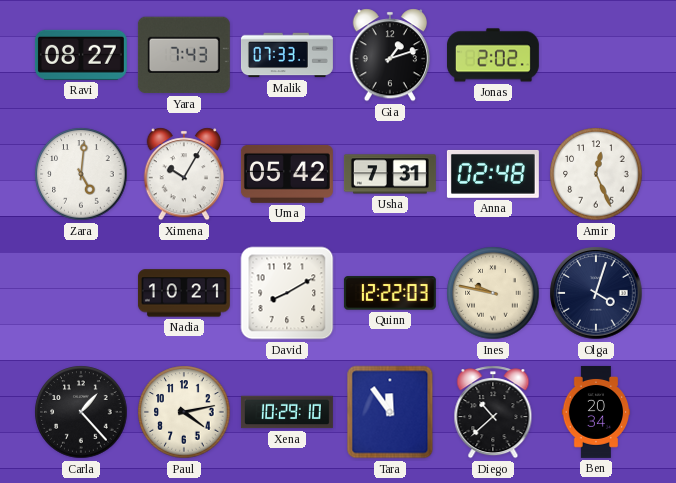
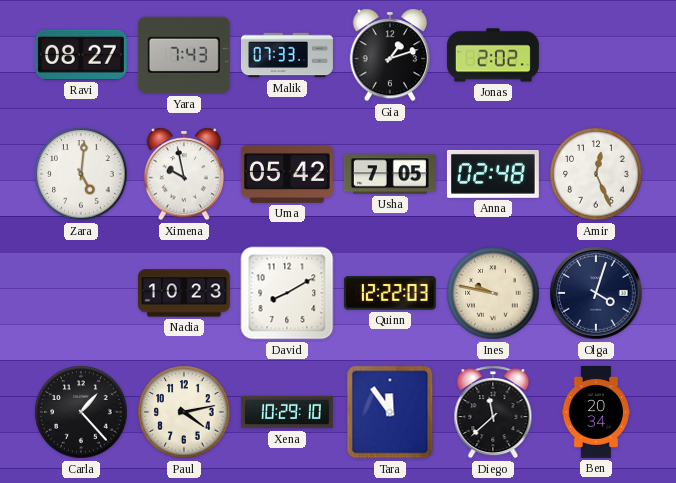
Ximena: 10:05 -> 9:58 (183, 174)
Usha: 7:31 -> 7:05 (390, 174)
Nadia: 10:21 -> 10:23 (184, 293)
Diego: 10:38 -> 11:38 (493, 412)
